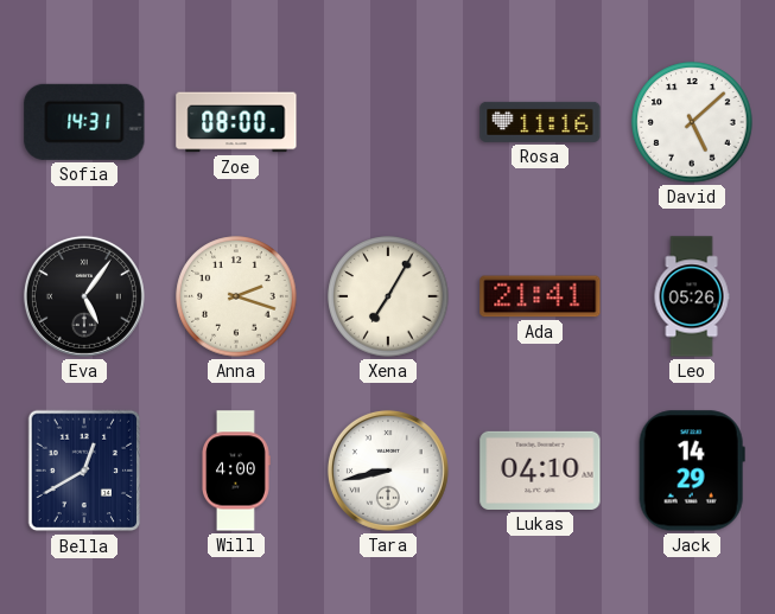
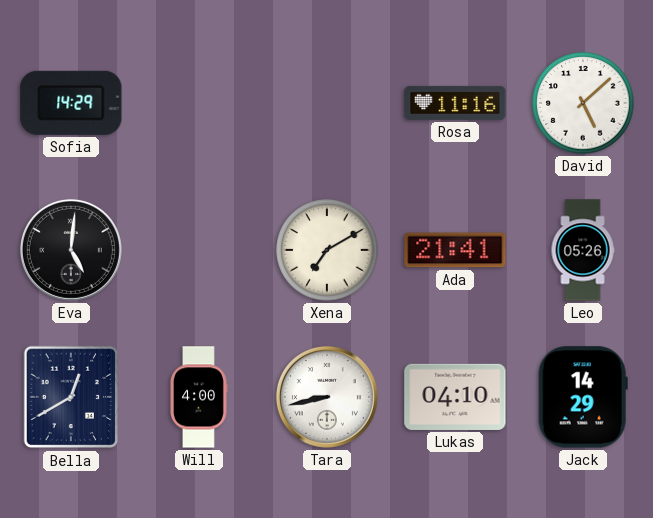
Sofia: 14:31 -> 14:29 (71, 103)
Zoe: 08:00 -> none (236, 122)
Eva: 5:06 -> 5:01 (71, 250)
Anna: 2:18 -> none (236, 296)
Xena: 7:05 -> 7:10 (327, 250)
